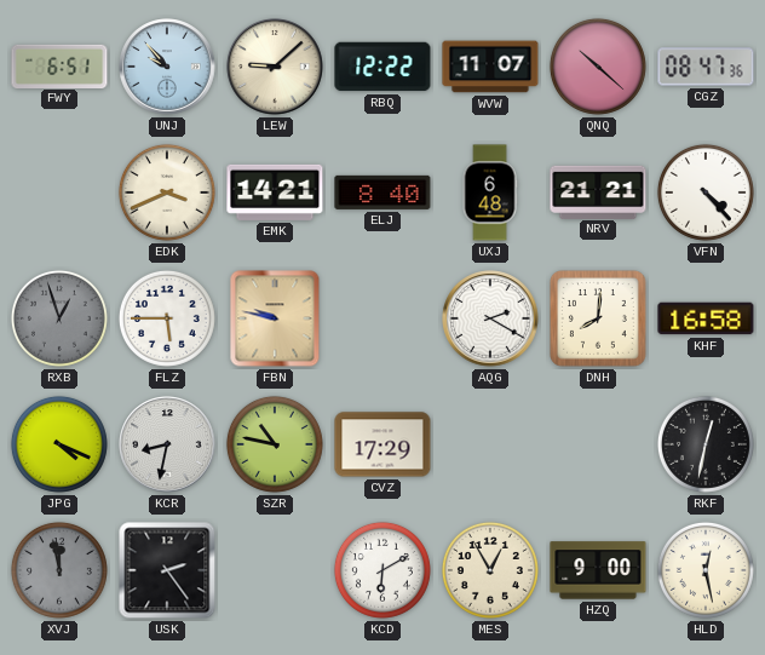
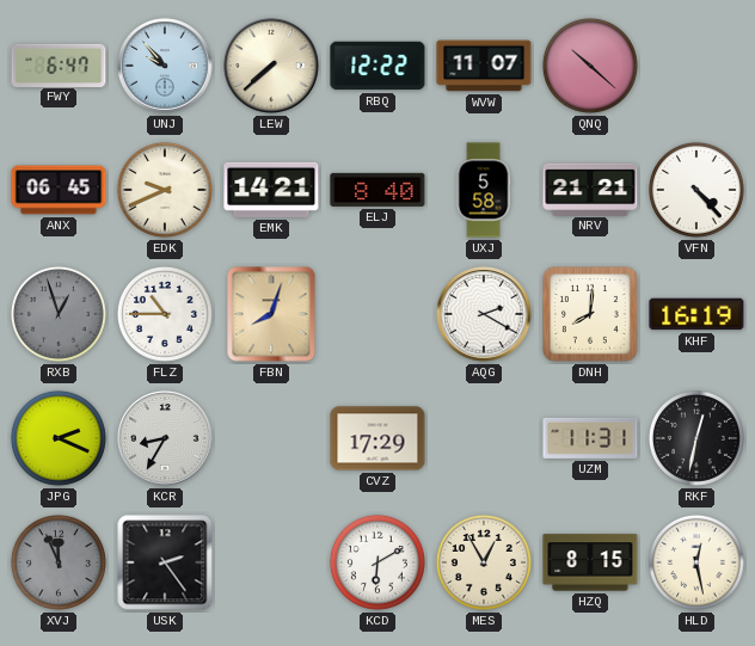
FWY: 6:51 -> 6:47 (59, 64)
LEW: 9:08 -> 7:38 (271, 66)
CGZ: 08:47 -> none (706, 67)
ANX: none -> 06:45 (59, 190)
EDK: 3:41 -> 9:41 (165, 190)
UXJ: 6:48 -> 5:58 (484, 190)
FLZ: 5:45 -> 10:45 (165, 314)
FBN: 9:47 -> 8:03 (271, 314)
KHF: 16:58 -> 16:19 (696, 314)
JPG: 4:19 -> 2:19 (59, 438)
KCR: 8:32 -> 8:35 (165, 438)
SZR: 10:47 -> none (275, 444)
UZM: none -> 11:31 (590, 438)
XVJ: 11:58 -> 11:56 (59, 562)
HZQ: 9:00 -> 8:15 (590, 562)
